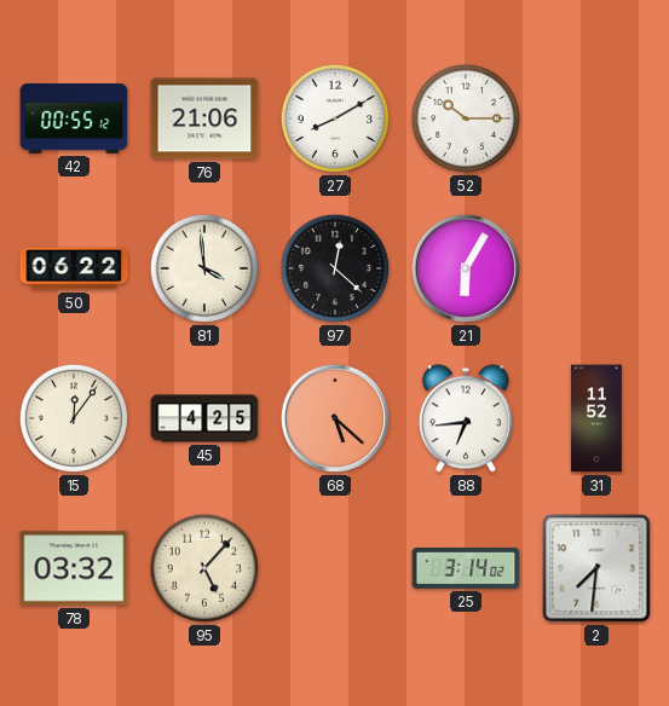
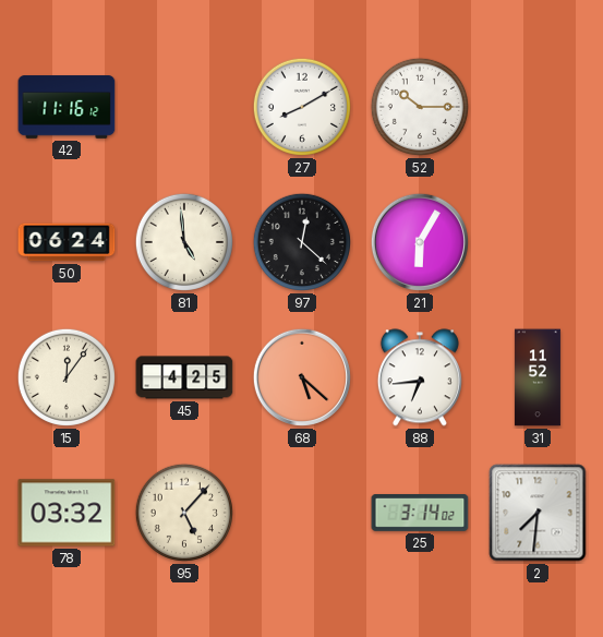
42: 00:55 -> 11:16 (67, 107)
76: 21:06 -> none (204, 118)
50: 06:22 -> 06:24 (67, 242)
81: 3:59 -> 4:59 (184, 242)
